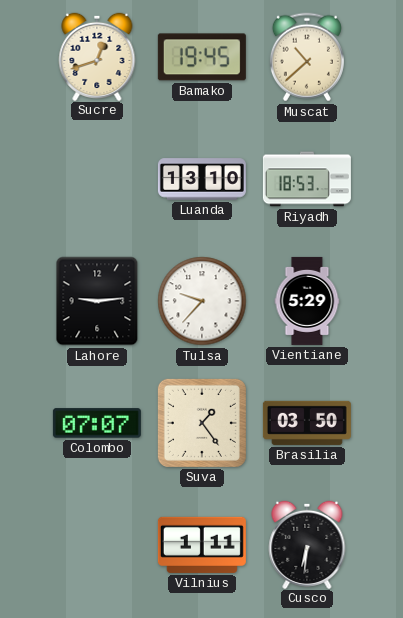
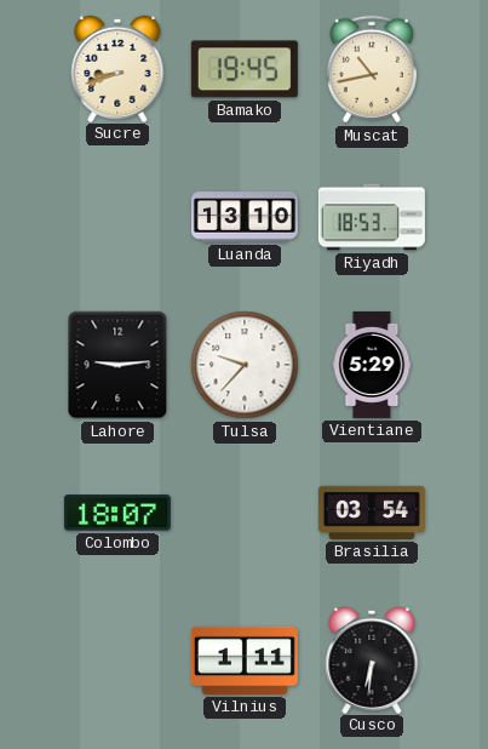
Sucre: 12:42 -> 8:42 (117, 68)
Muscat: 10:38 -> 10:43 (372, 69)
Colombo: 07:07 -> 18:07 (117, 513)
Suva: 1:24 -> none (202, 423)
Brasilia: 03:50 -> 03:54 (372, 513)
